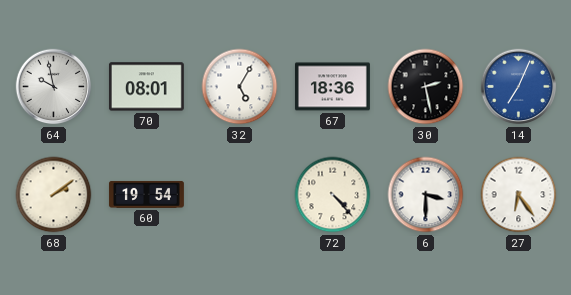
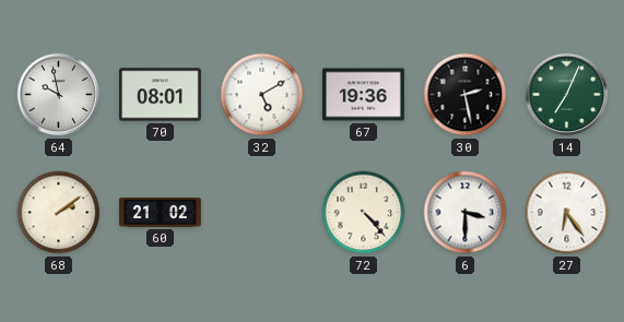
32: 5:05 -> 5:10 (262, 95)
67: 18:36 -> 19:36 (363, 95)
14 dial: blue -> green (567, 95)
60: 19:54 -> 21:02 (161, 212)
